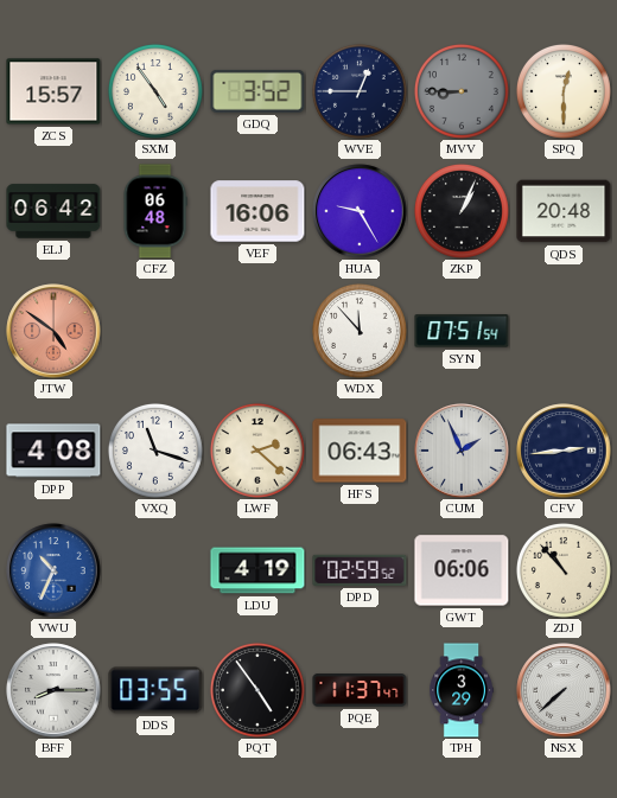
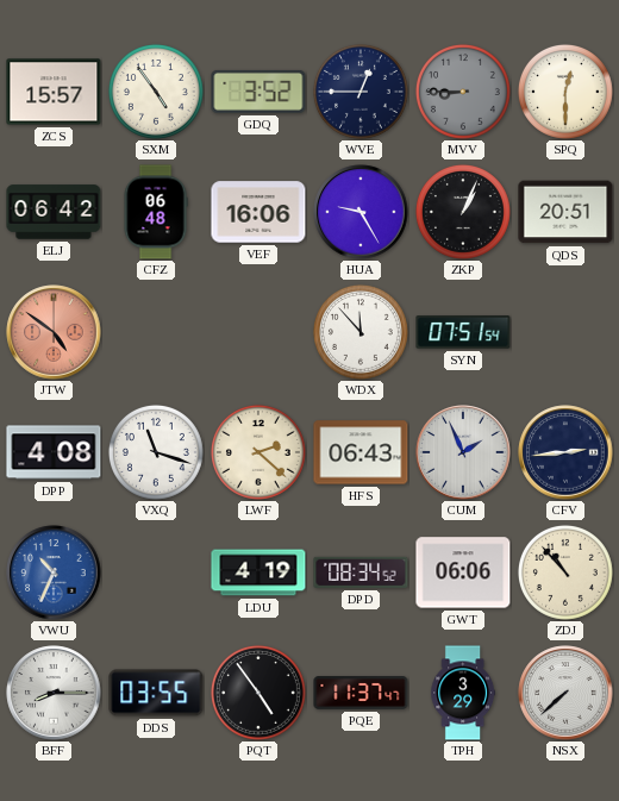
QDS: 20:48 -> 20:51 (565, 212)
DPD: 02:59 -> 08:34 (361, 572)
